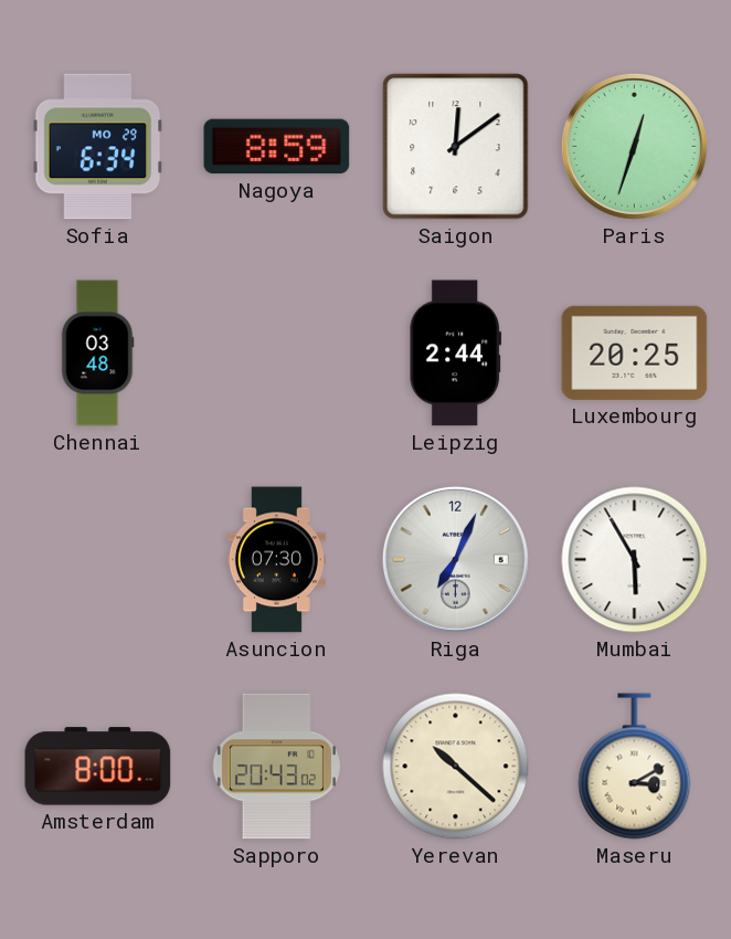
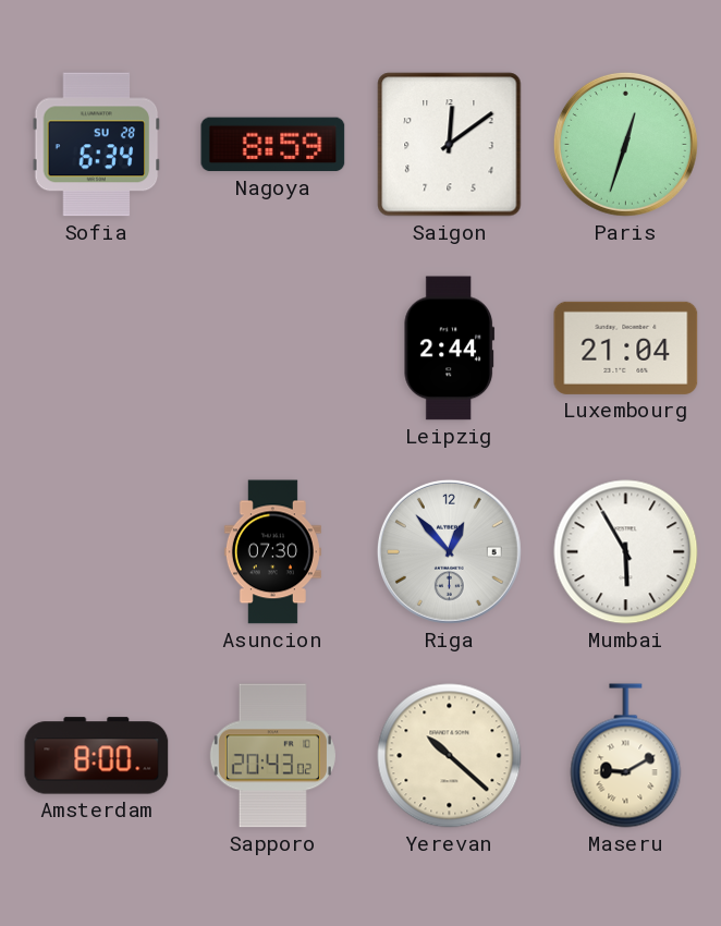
Sofia date: MO 29 -> SU 28 (97, 145)
Chennai: 03:48 -> none (97, 354)
Luxembourg: 20:25 -> 21:04 (626, 348)
Riga: 7:04 -> 12:53 (449, 551)
Maseru: 3:10 -> 9:10 (626, 756)
